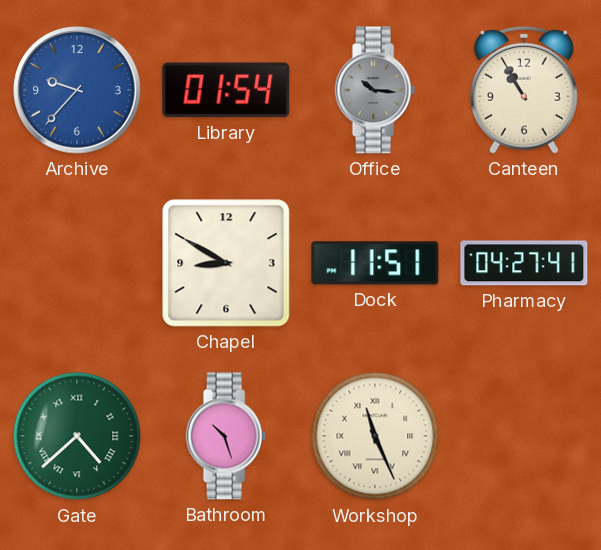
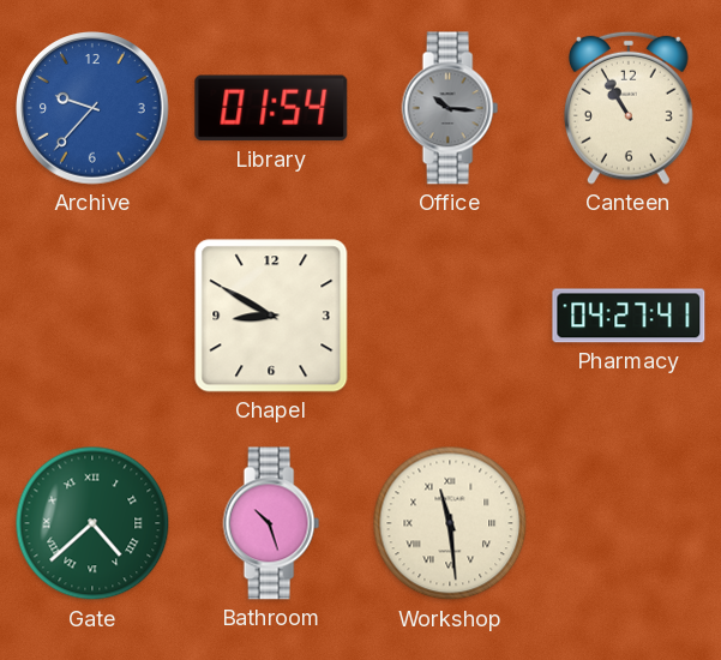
Dock: 11:51 -> none (375, 263)
Workshop: 11:26 -> 11:29 (450, 523)
